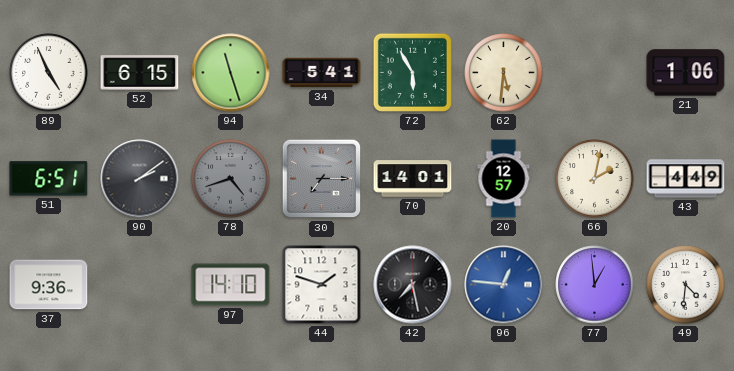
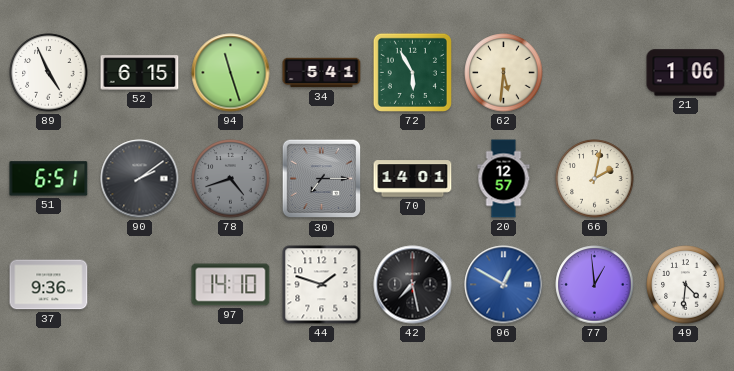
43: 4:49 -> none (686, 179)
96: 12:46 -> 12:50 (504, 285)
